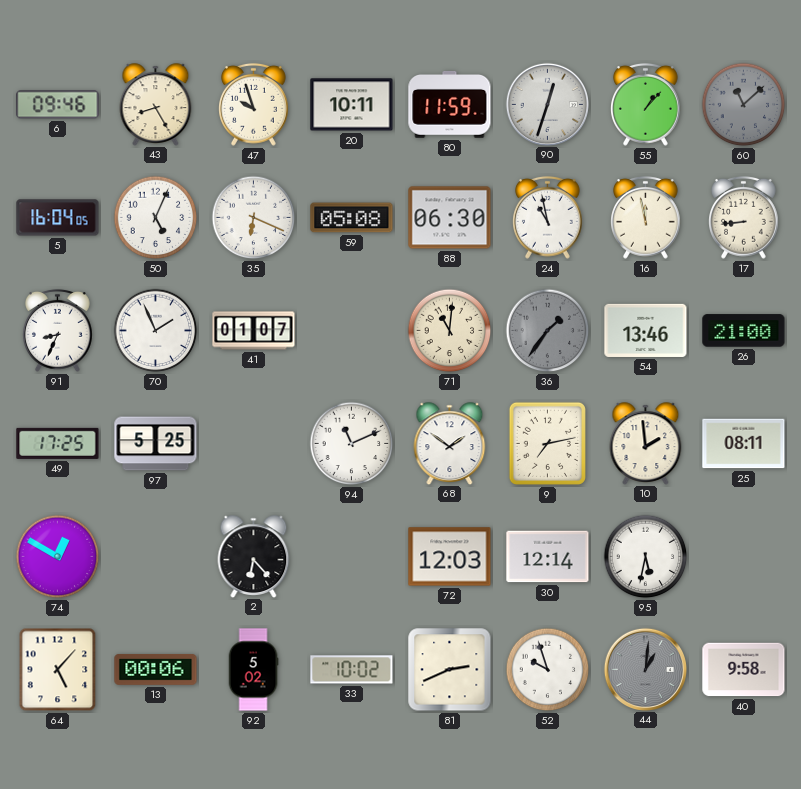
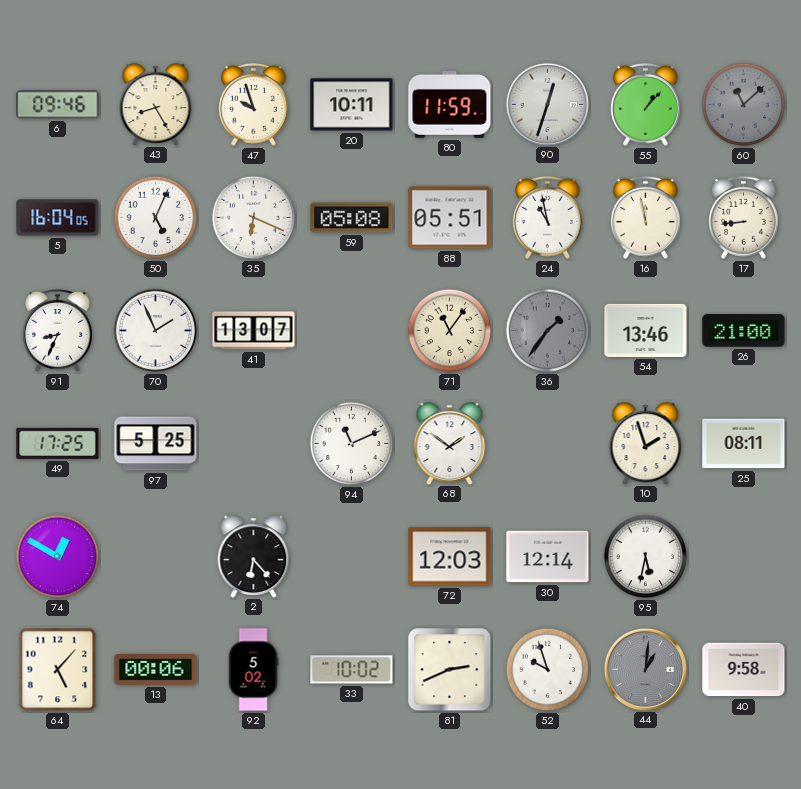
88: 06:30 -> 05:51 (450, 218)
41: 01:07 -> 13:07 (254, 331)
71: 11:01 -> 11:06 (450, 331)
9: 7:13 -> none (547, 443)
10: 1:59 -> 1:57 (646, 443)
